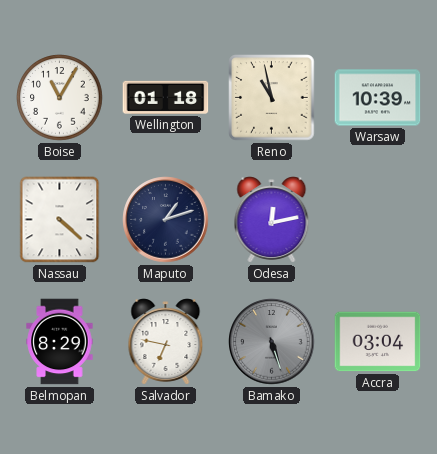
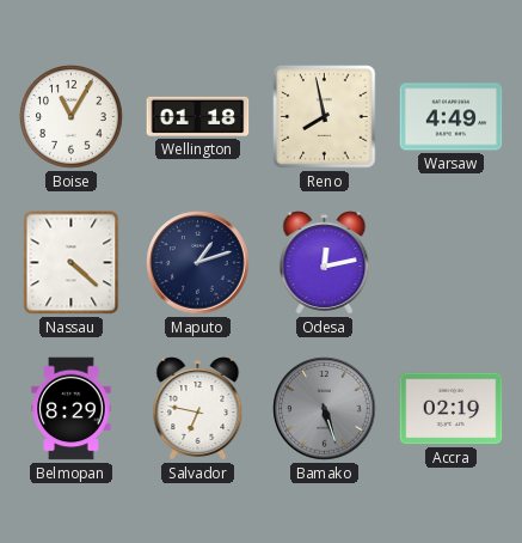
Reno: 10:58 -> 7:58 (325, 117)
Warsaw: 10:39 -> 4:49 (452, 117)
Accra: 03:04 -> 02:19 (452, 409)
